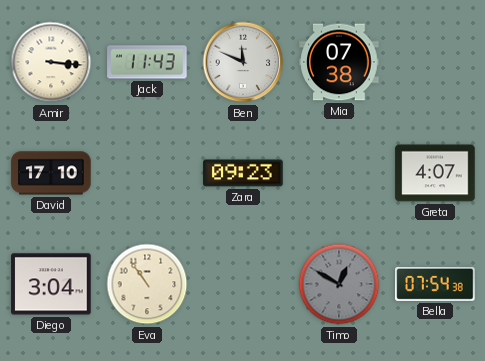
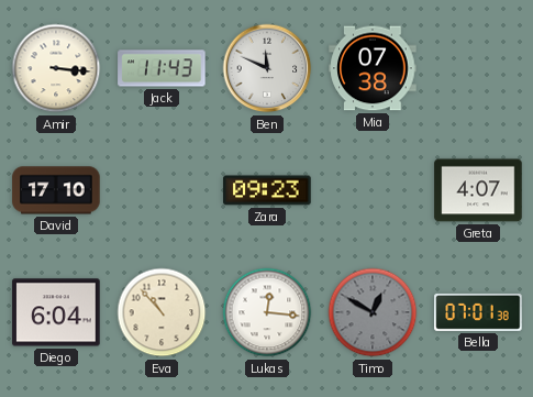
Diego: 3:04 -> 6:04 (56, 312)
Eva: 10:54 -> 10:53 (162, 312)
Lukas: none -> 12:16 (267, 312)
Bella: 07:54 -> 07:01 (478, 312)
